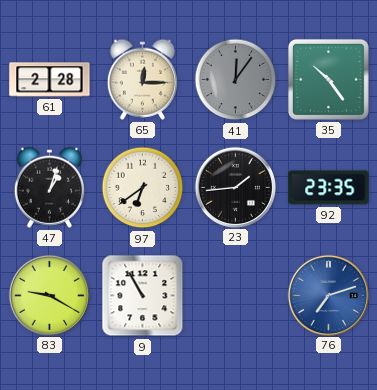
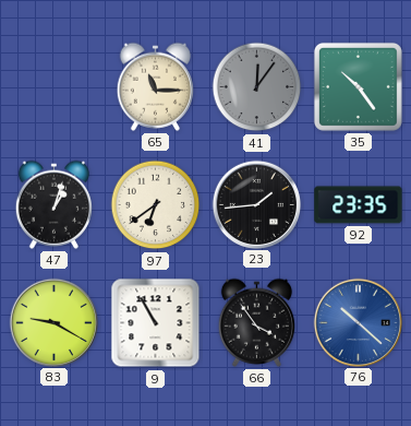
61: 2:28 -> none (50, 80)
65: 12:15 -> 11:15 (155, 86)
66: none -> 3:54 (256, 322)
76: 7:12 -> 10:22 (358, 322)
